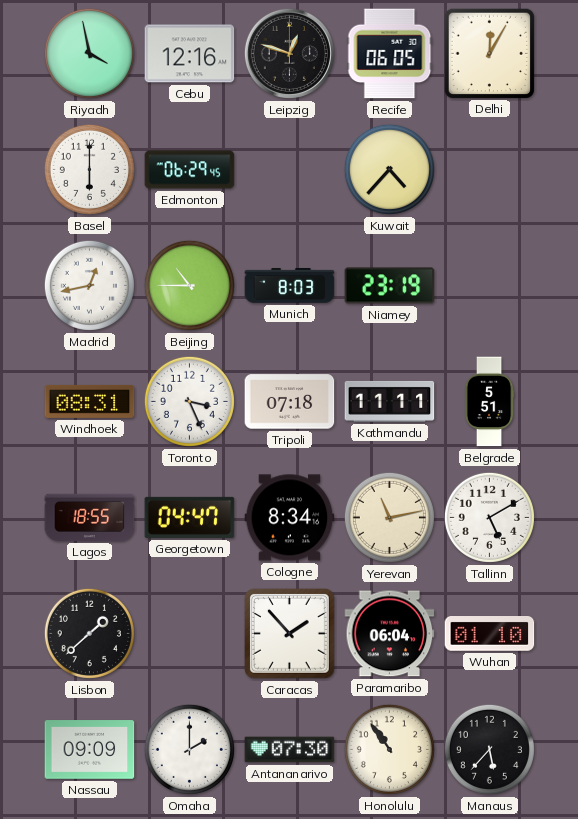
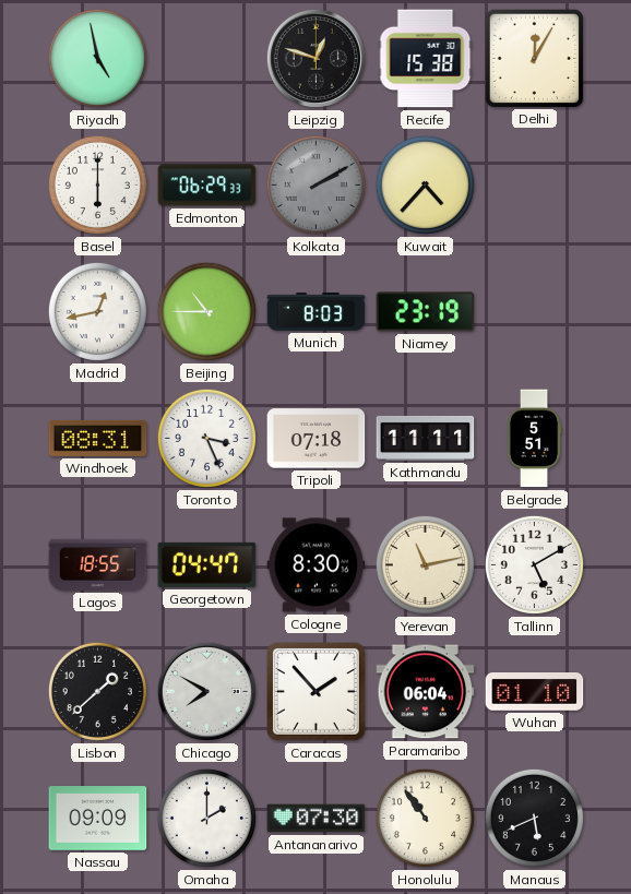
Riyadh: 3:58 -> 4:58 (97, 58)
Cebu: 12:16 -> none (190, 54)
Recife: 06:05 -> 15:38 (426, 59)
Edmonton: 06:29:45 -> 06:29:33 (207, 186)
Kolkata: none -> 2:10 (315, 184)
Cologne: 8:34 -> 8:30 (317, 565)
Chicago: none -> 7:50 (206, 691)
Manaus: 5:37 -> 5:41 (534, 818)
